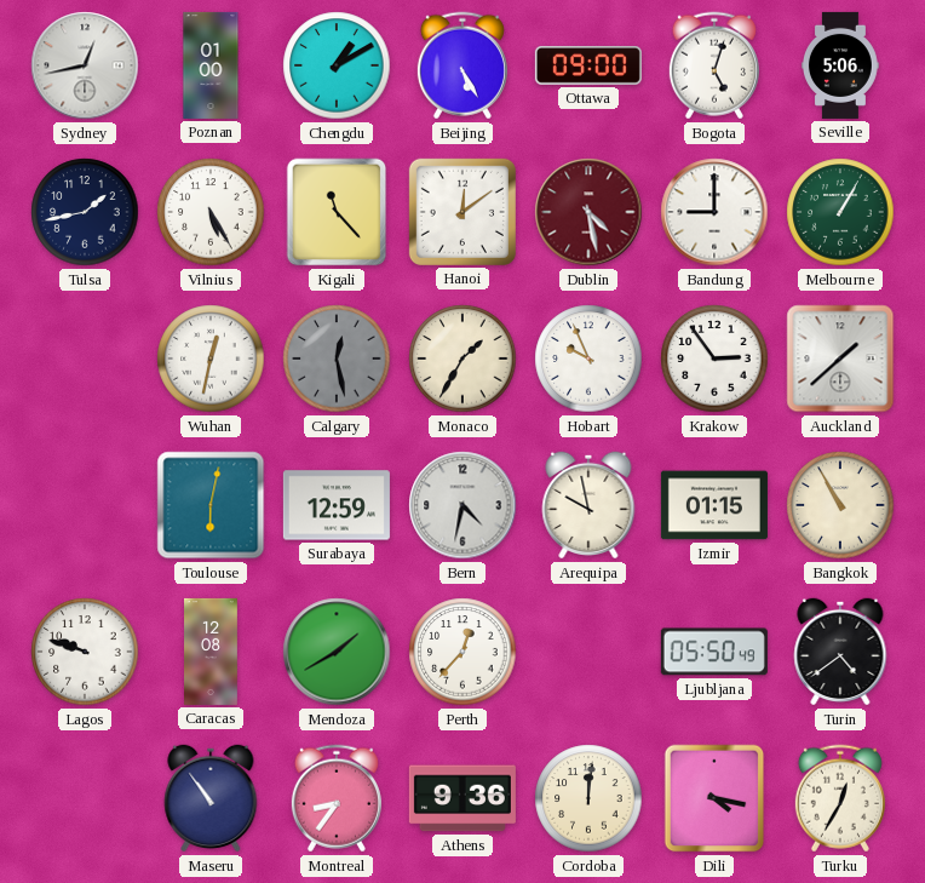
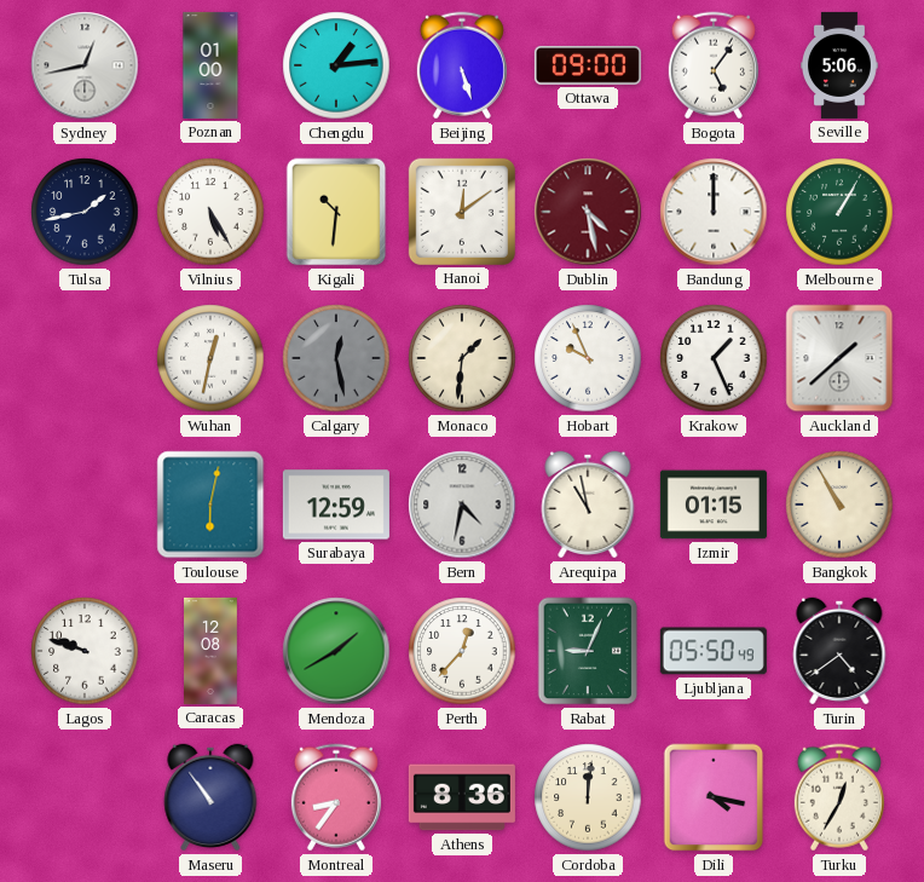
Chengdu: 1:10 -> 1:14 (336, 65)
Beijing: 5:25 -> 5:27 (462, 65)
Bogota: 5:03 -> 5:06 (714, 65)
Kigali: 11:23 -> 10:31 (336, 212)
Bandung: 9:00 -> 12:00 (714, 212)
Monaco: 1:35 -> 1:31 (462, 358)
Krakow: 2:54 -> 1:26 (714, 358)
Arequipa: 9:58 -> 10:58 (588, 505)
Rabat: none -> 9:04 (588, 651)
Athens: 9:36 -> 8:36 (462, 797)
